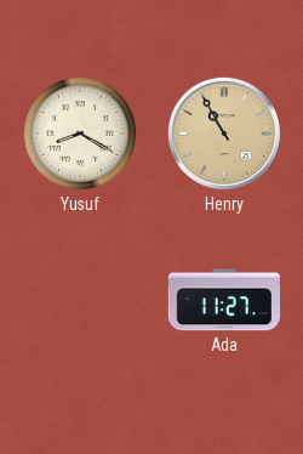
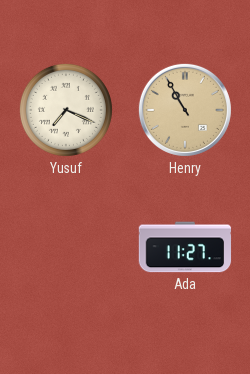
Yusuf: 8:20 -> 7:19 (66, 110)
